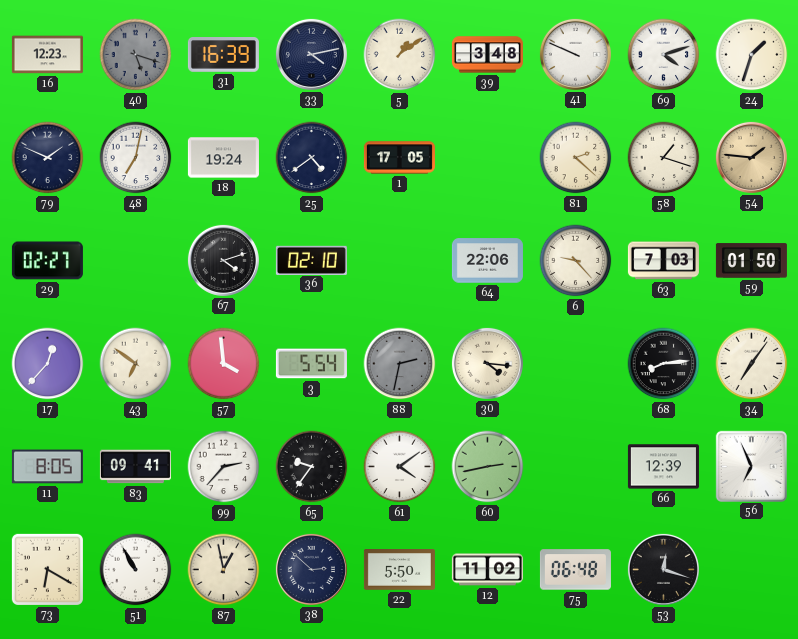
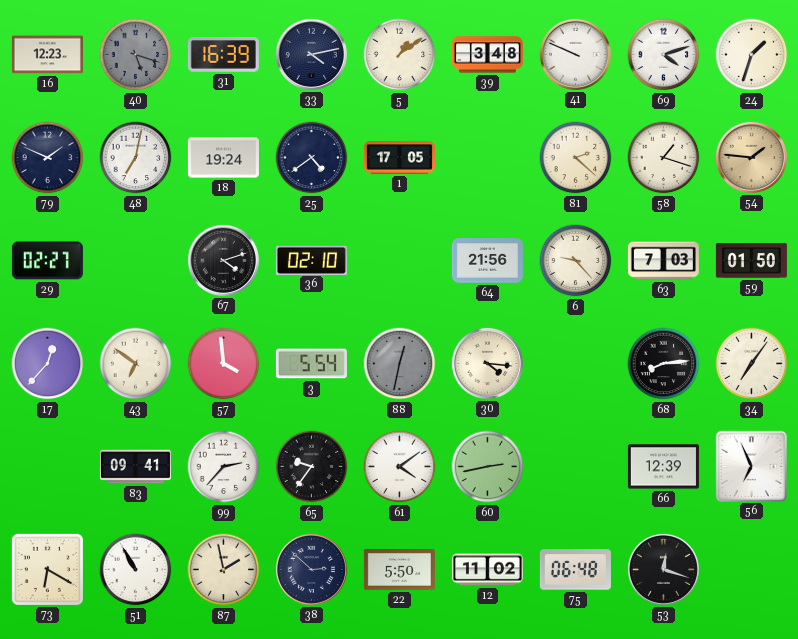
64: 22:06 -> 21:56 (487, 261)
88: 2:32 -> 12:32 (400, 364)
11: 8:05 -> none (47, 467)
87: 12:58 -> 1:58 (224, 570)
